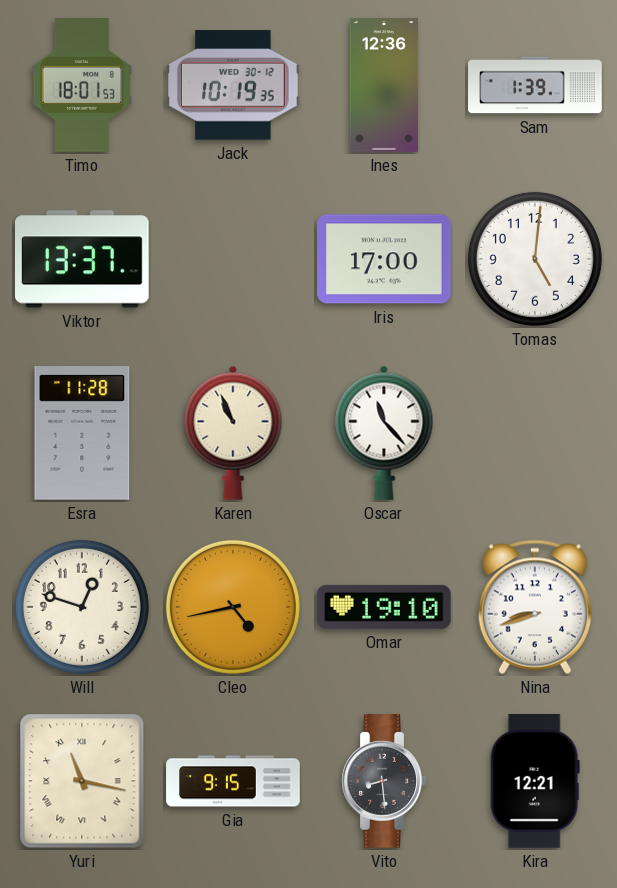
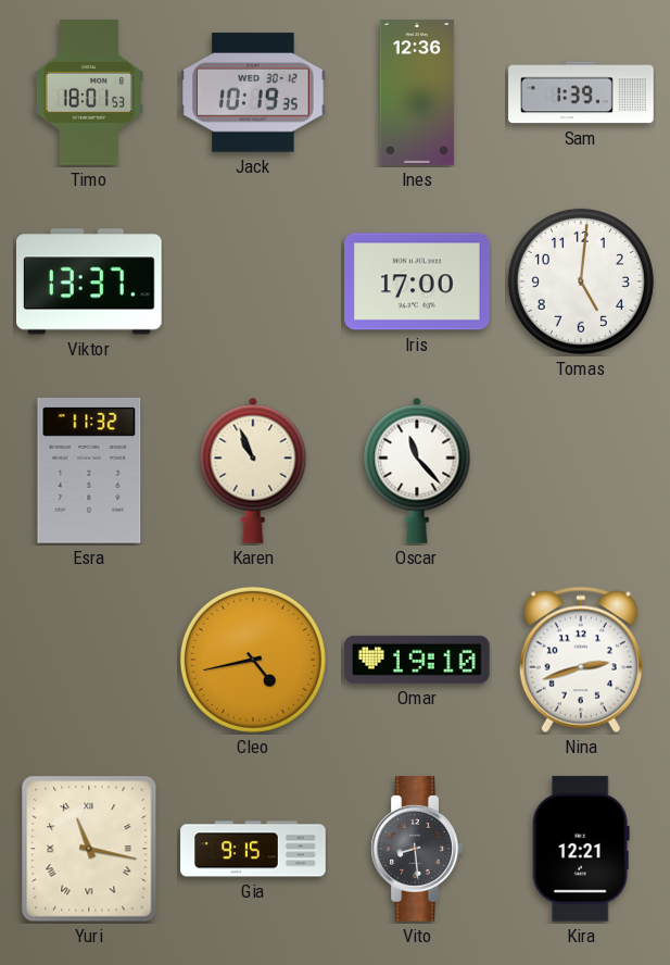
Esra: 11:28 -> 11:32 (89, 472)
Will: 12:48 -> none (82, 607)
Nina: 8:42 -> 2:42 (581, 660)
